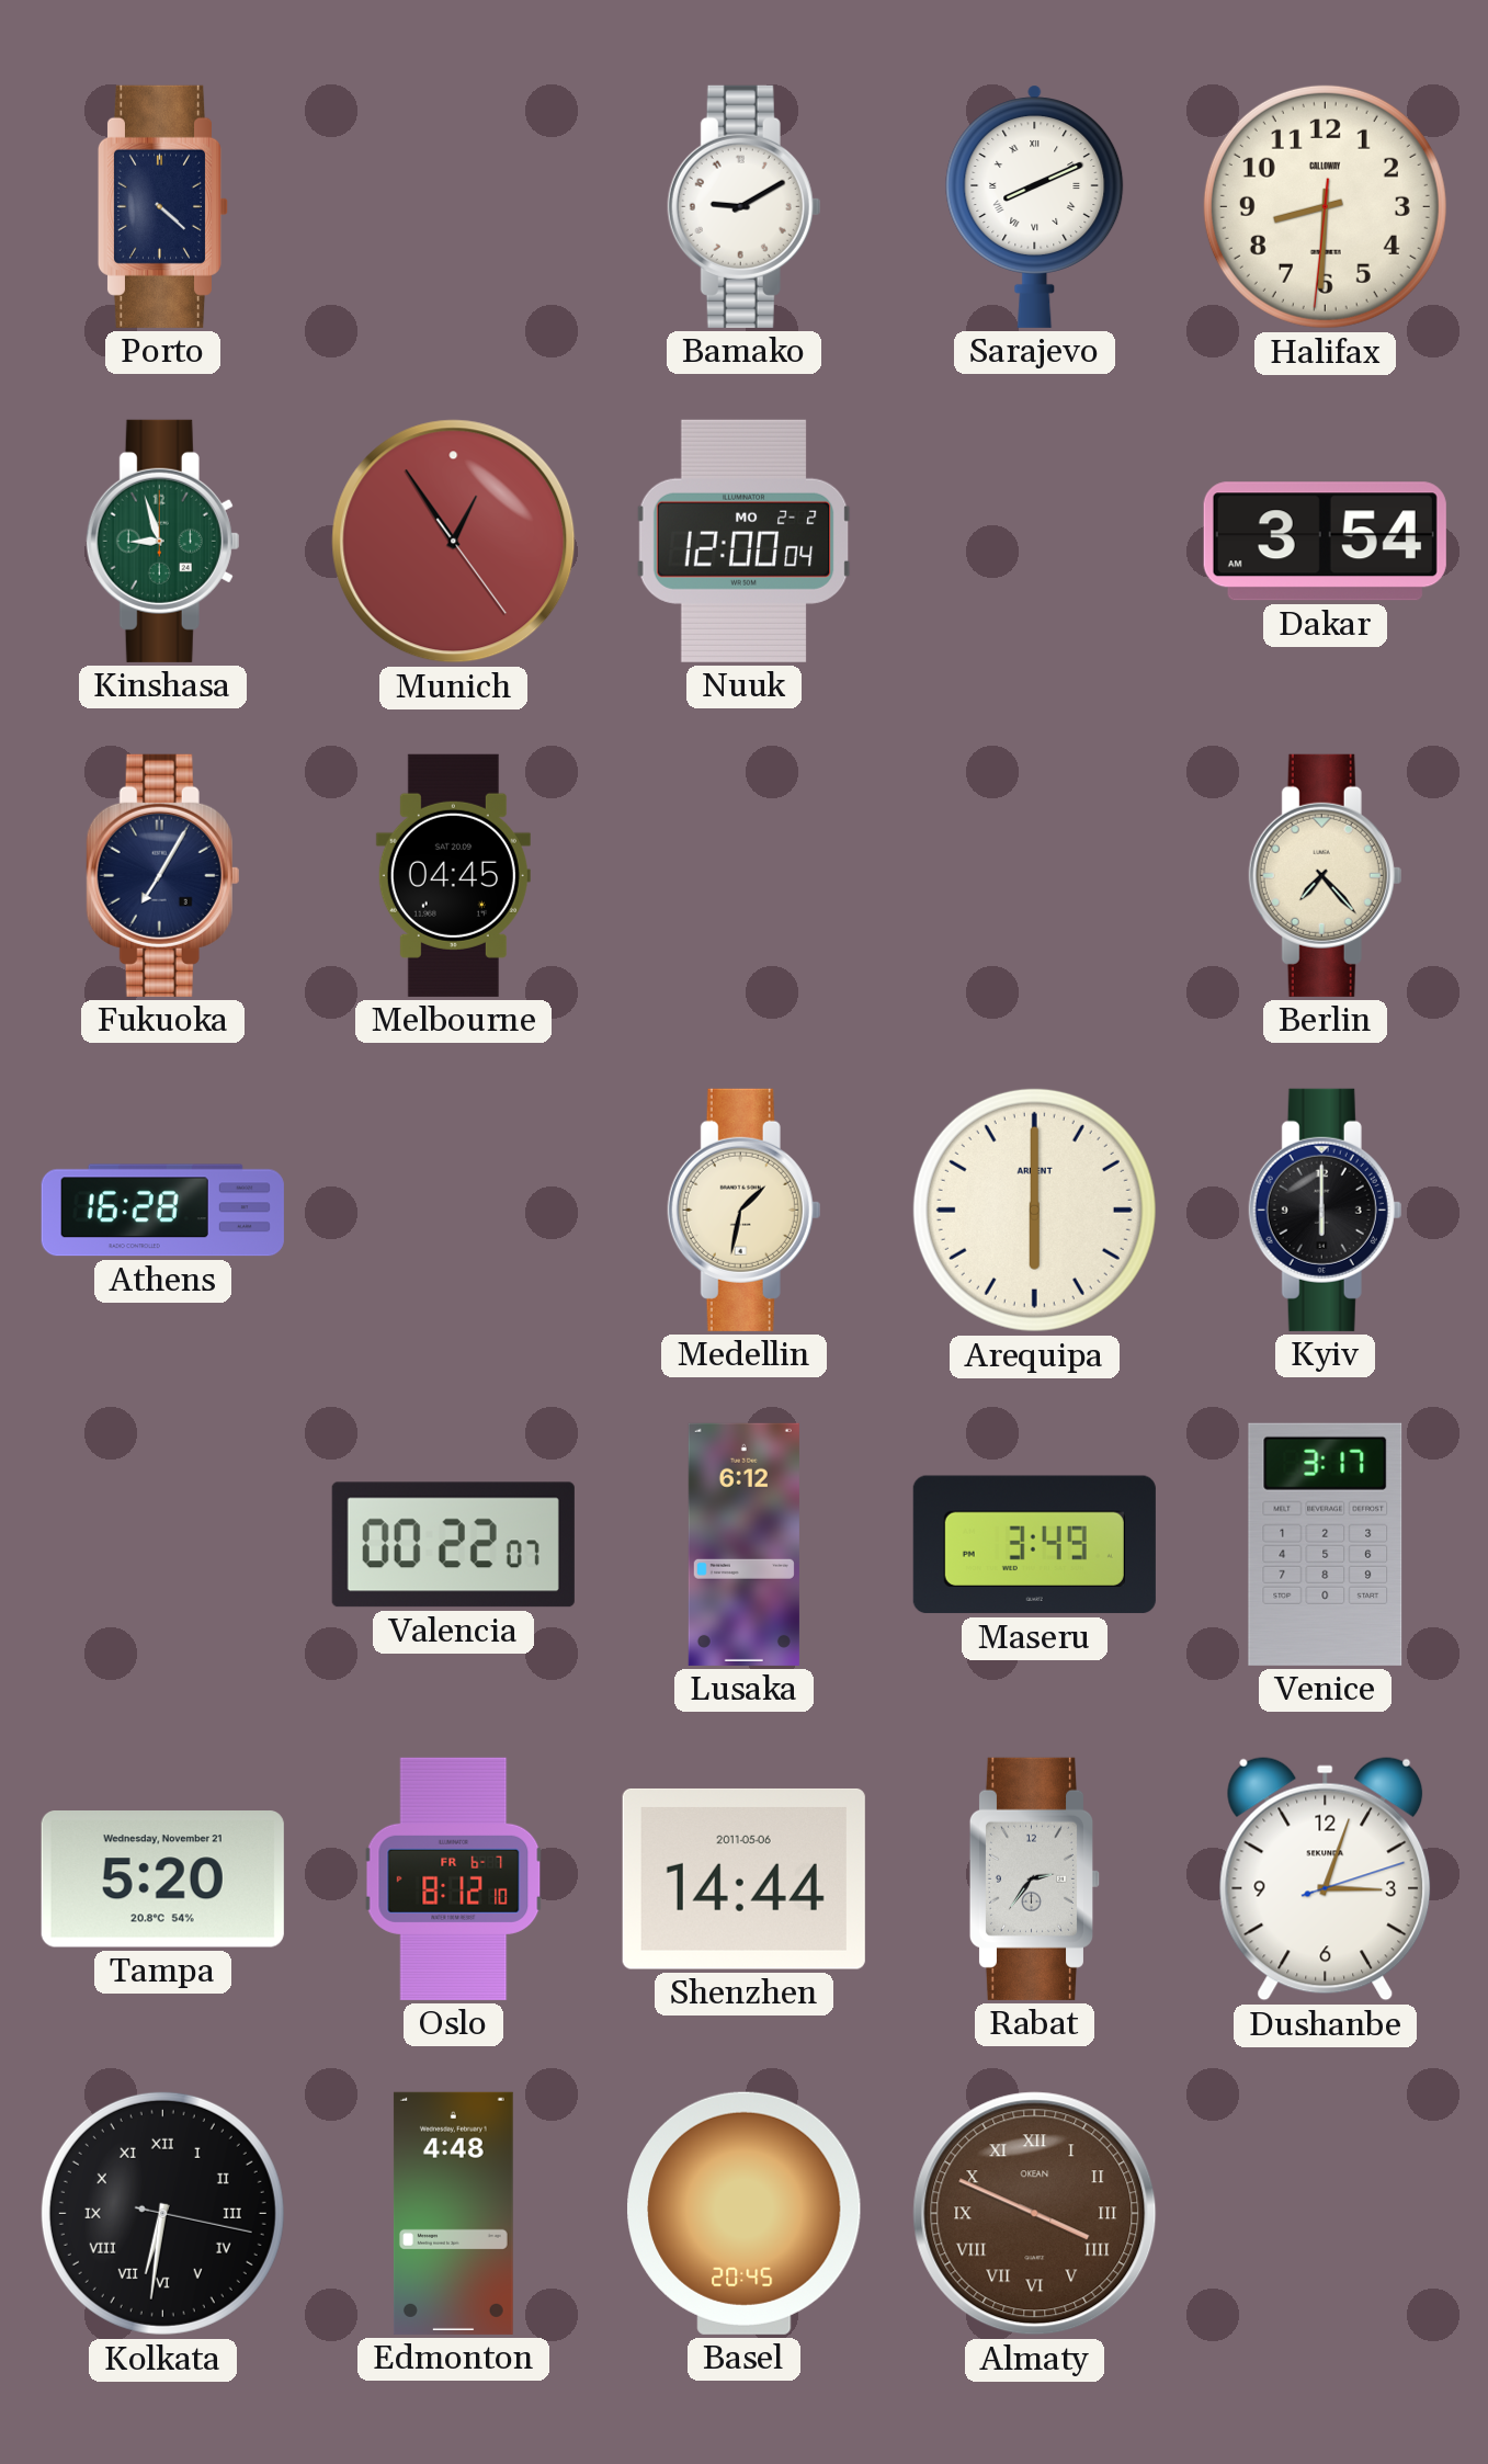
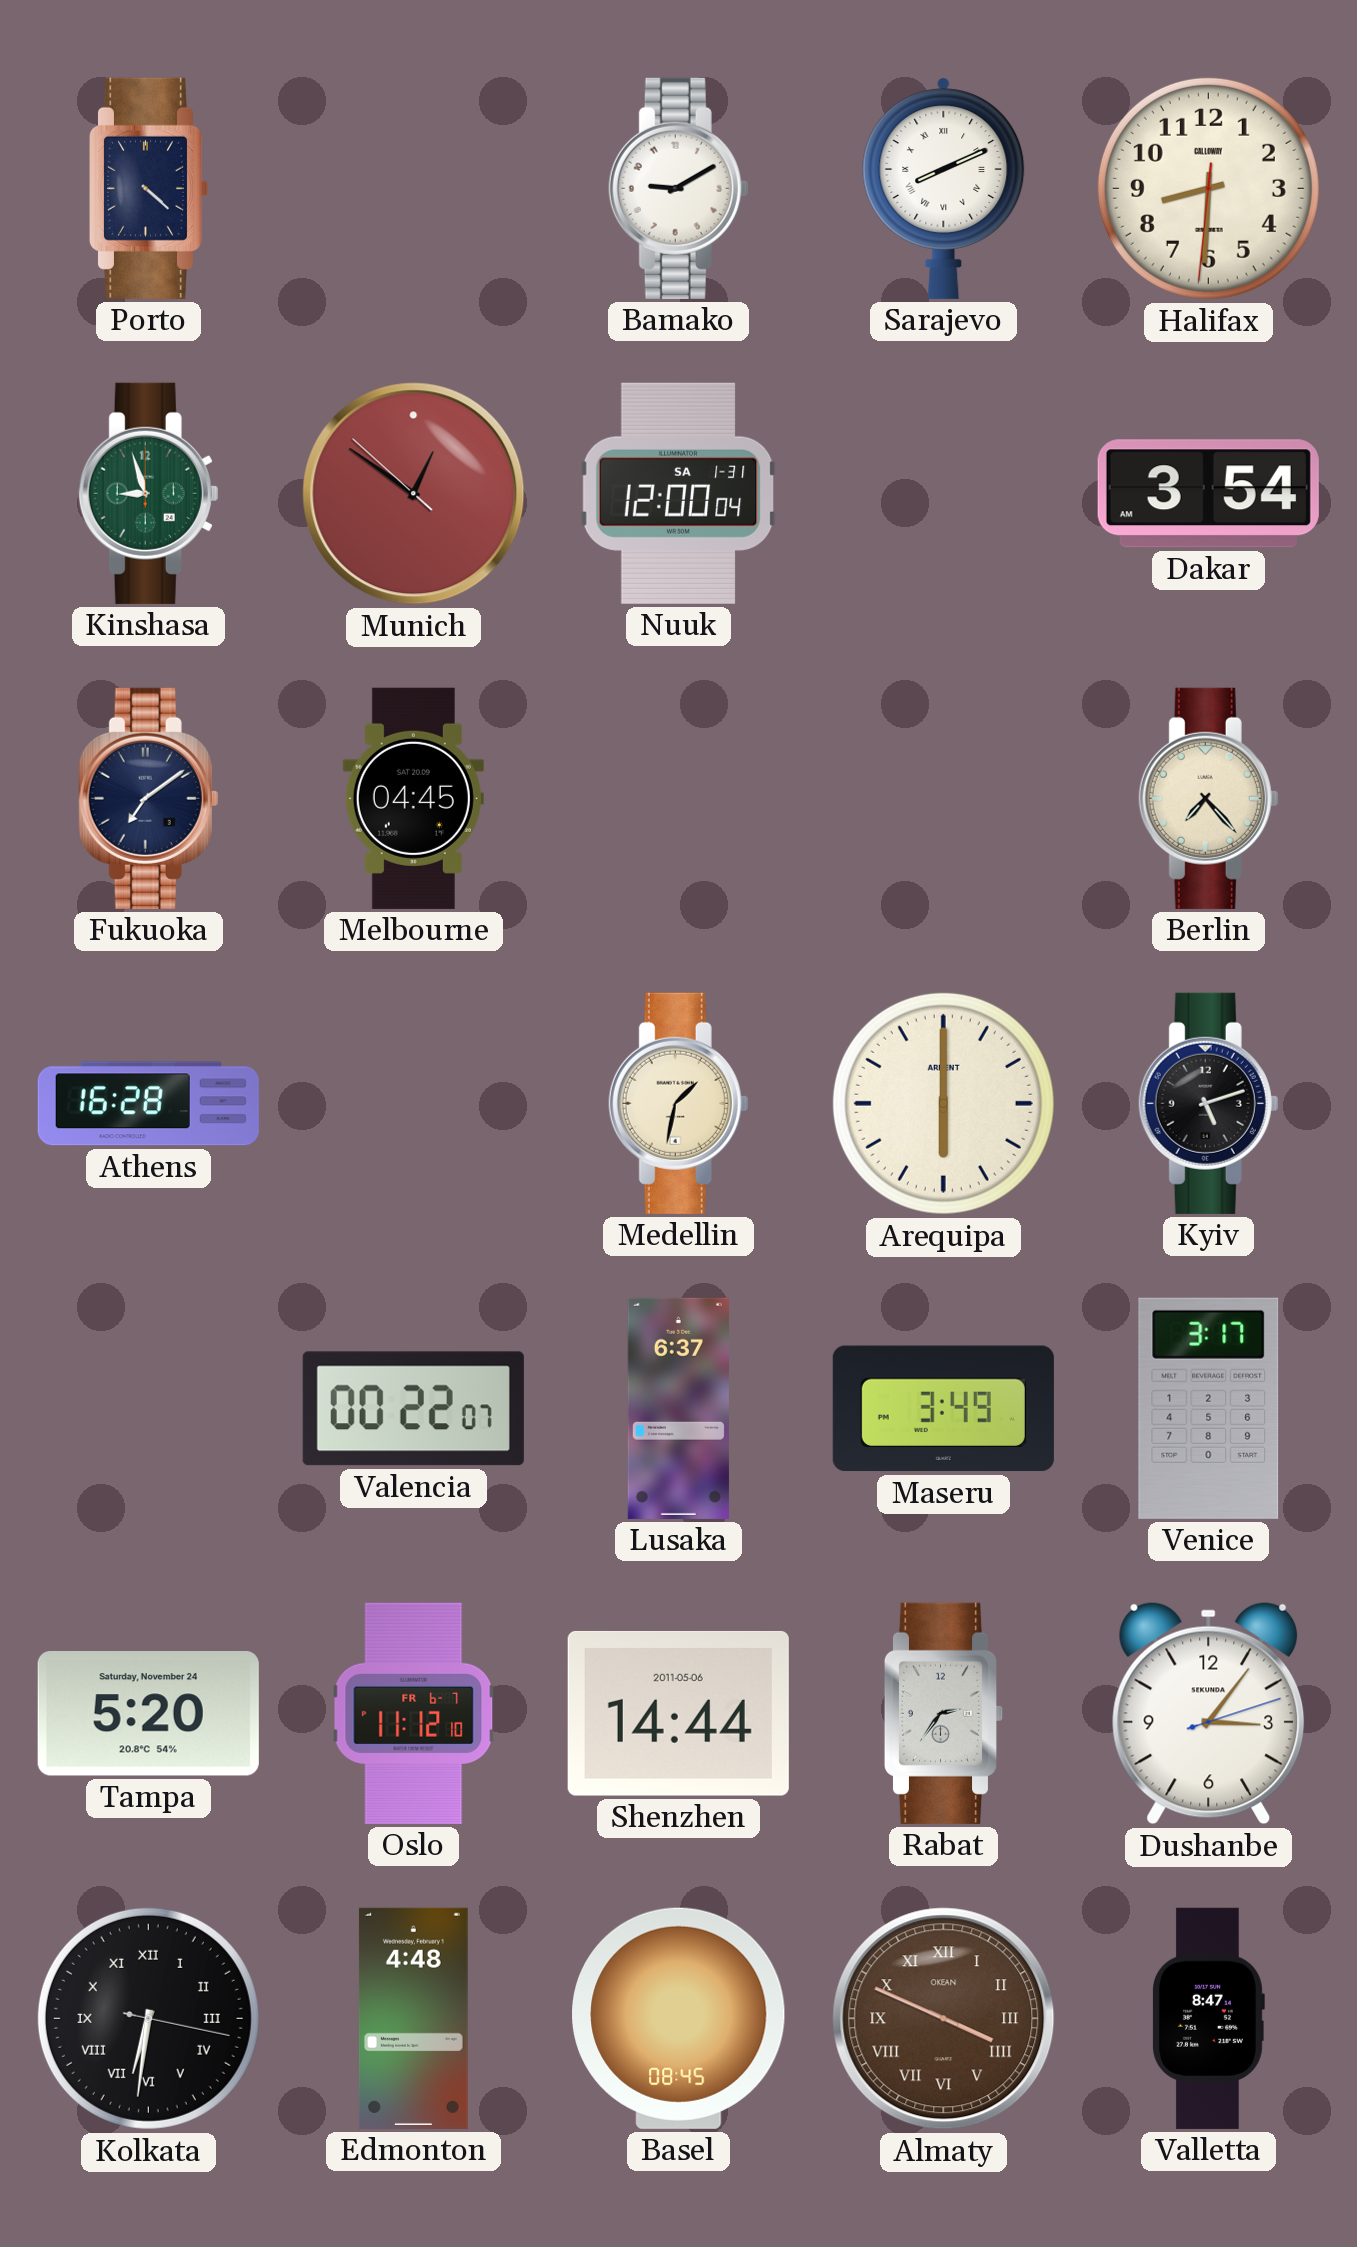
Munich: 12:54 -> 12:50 (414, 494)
Nuuk date: MO 2-2 -> SA 1-31 (678, 493)
Fukuoka: 7:05 -> 7:09 (149, 798)
Kyiv: 6:00 -> 5:12 (1209, 1103)
Lusaka: 6:12 -> 6:37 (678, 1408)
Tampa date: Wednesday, November 21 -> Saturday, November 24 (148, 1714)
Oslo: 8:12 -> 11:12 (414, 1713)
Dushanbe: 3:03 -> 3:06 (1209, 1714)
Basel: 20:45 -> 08:45 (679, 2018)
Valletta: none -> 8:47 (1209, 2018)
